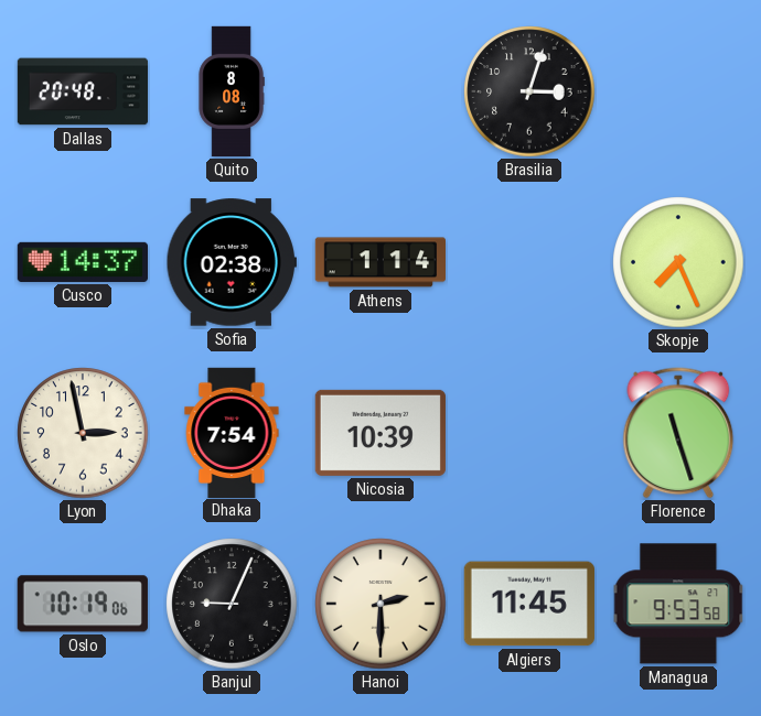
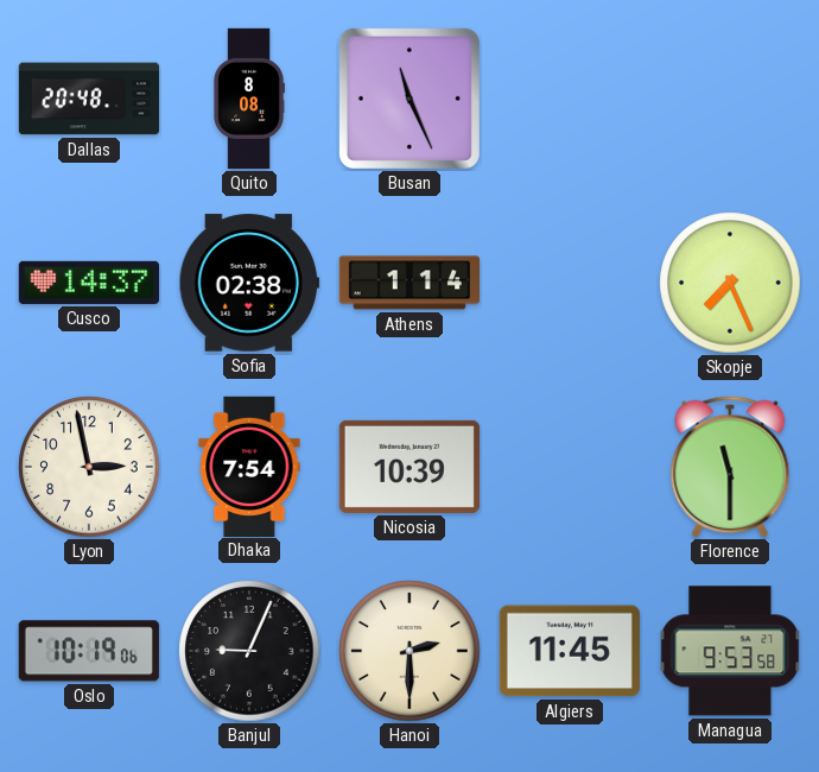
Busan: none -> 11:26 (409, 99)
Brasilia: 3:03 -> none (529, 91)
Florence: 11:27 -> 11:30 (730, 467)
